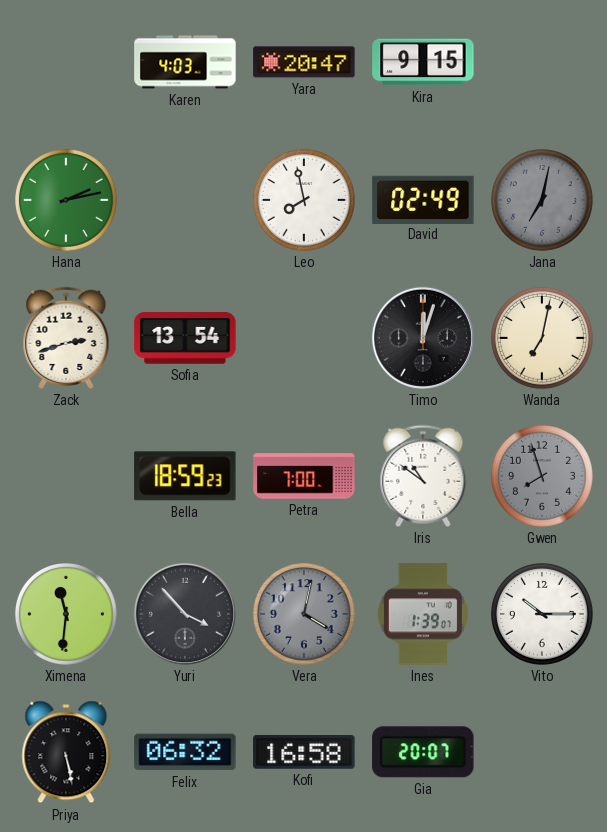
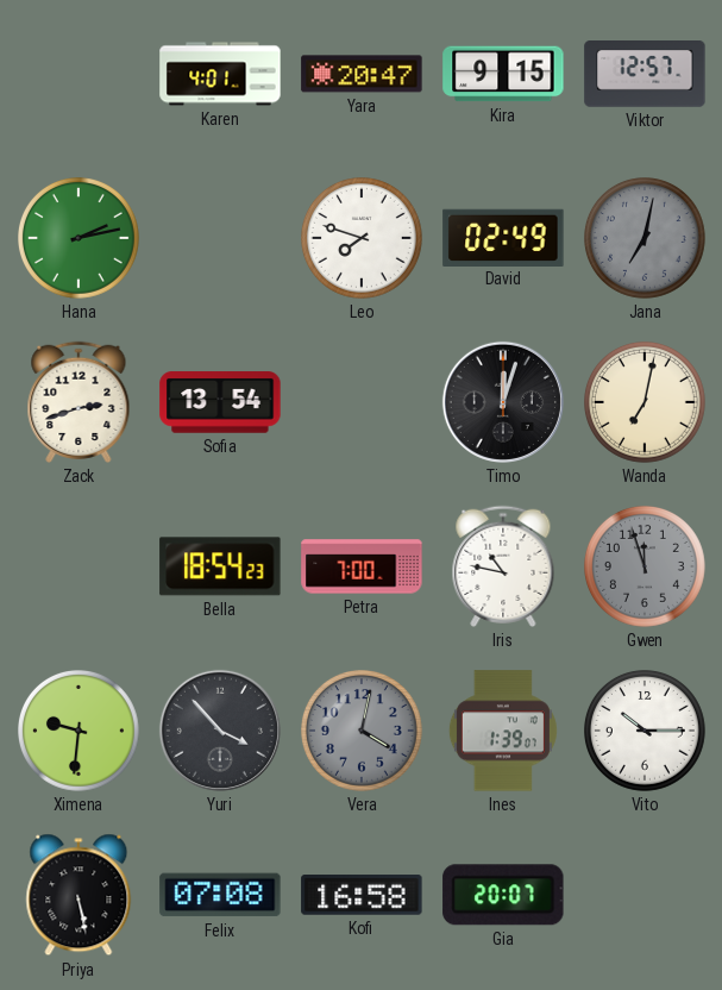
Karen: 4:03 -> 4:01 (220, 74)
Viktor: none -> 12:57 (645, 74)
Leo: 7:58 -> 7:48 (363, 239)
Bella: 18:59 -> 18:54 (220, 566)
Iris: 10:51 -> 10:47 (503, 566)
Gwen: 7:57 -> 11:57 (646, 568)
Ximena: 11:31 -> 9:31 (80, 732)
Felix: 06:32 -> 07:08 (220, 895)
